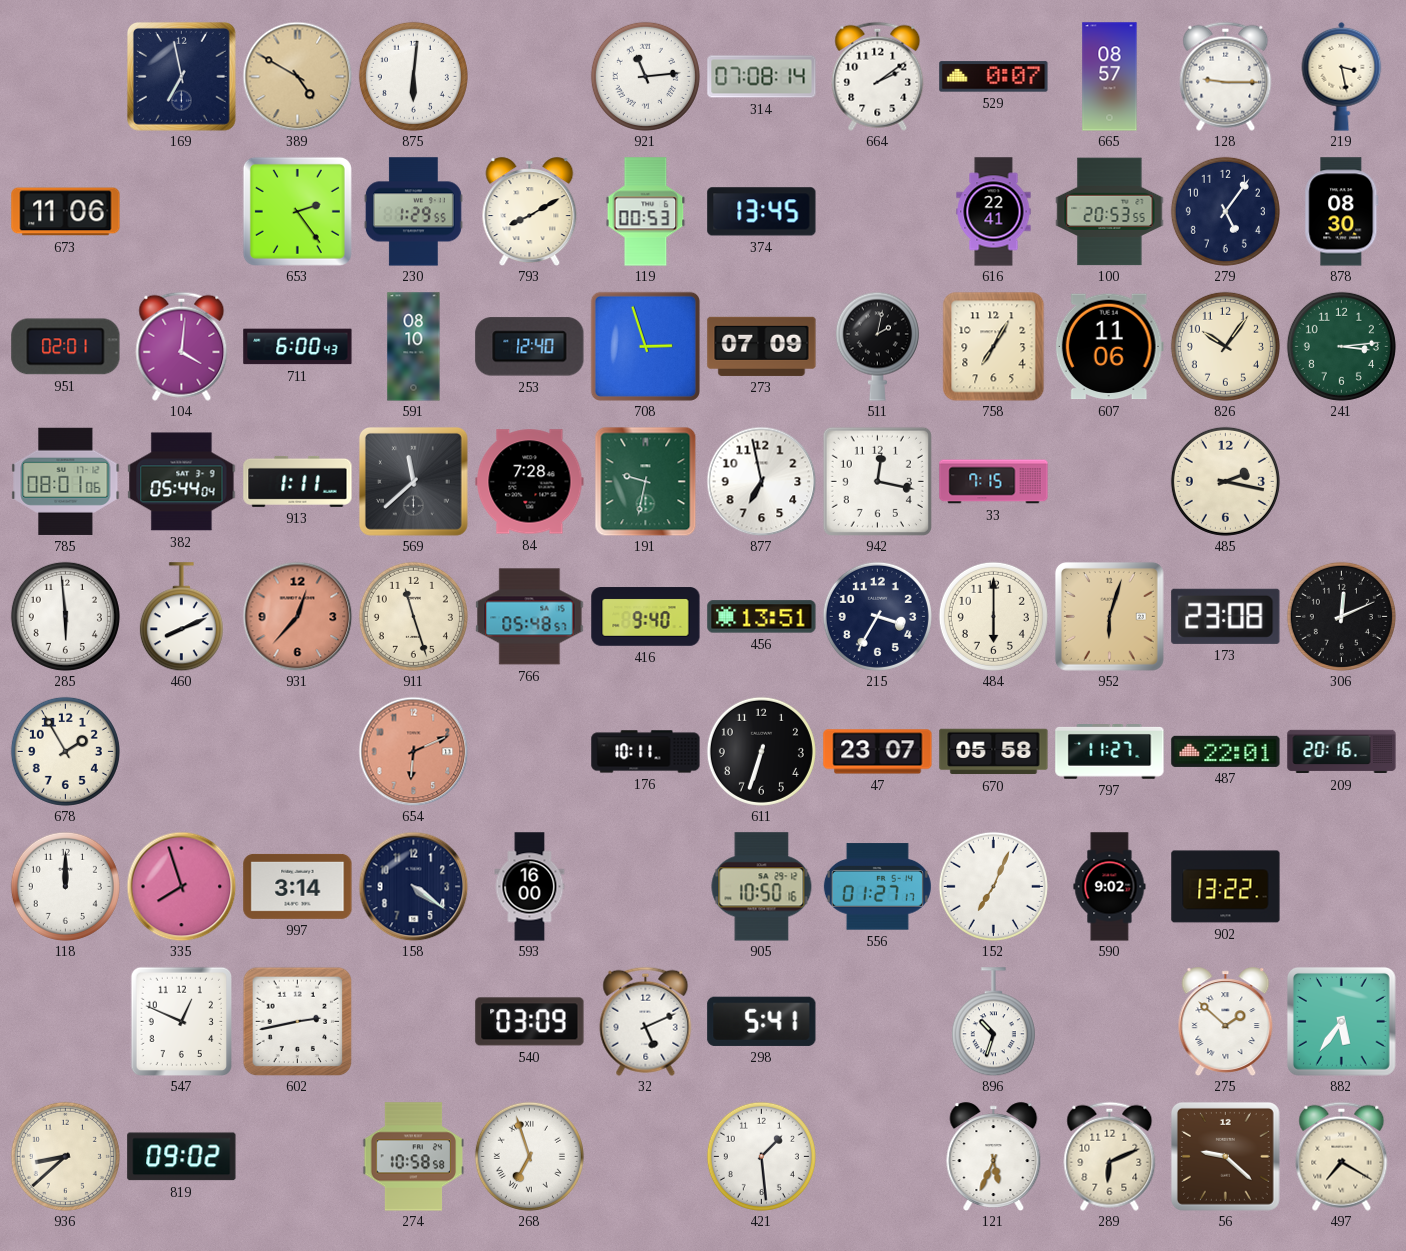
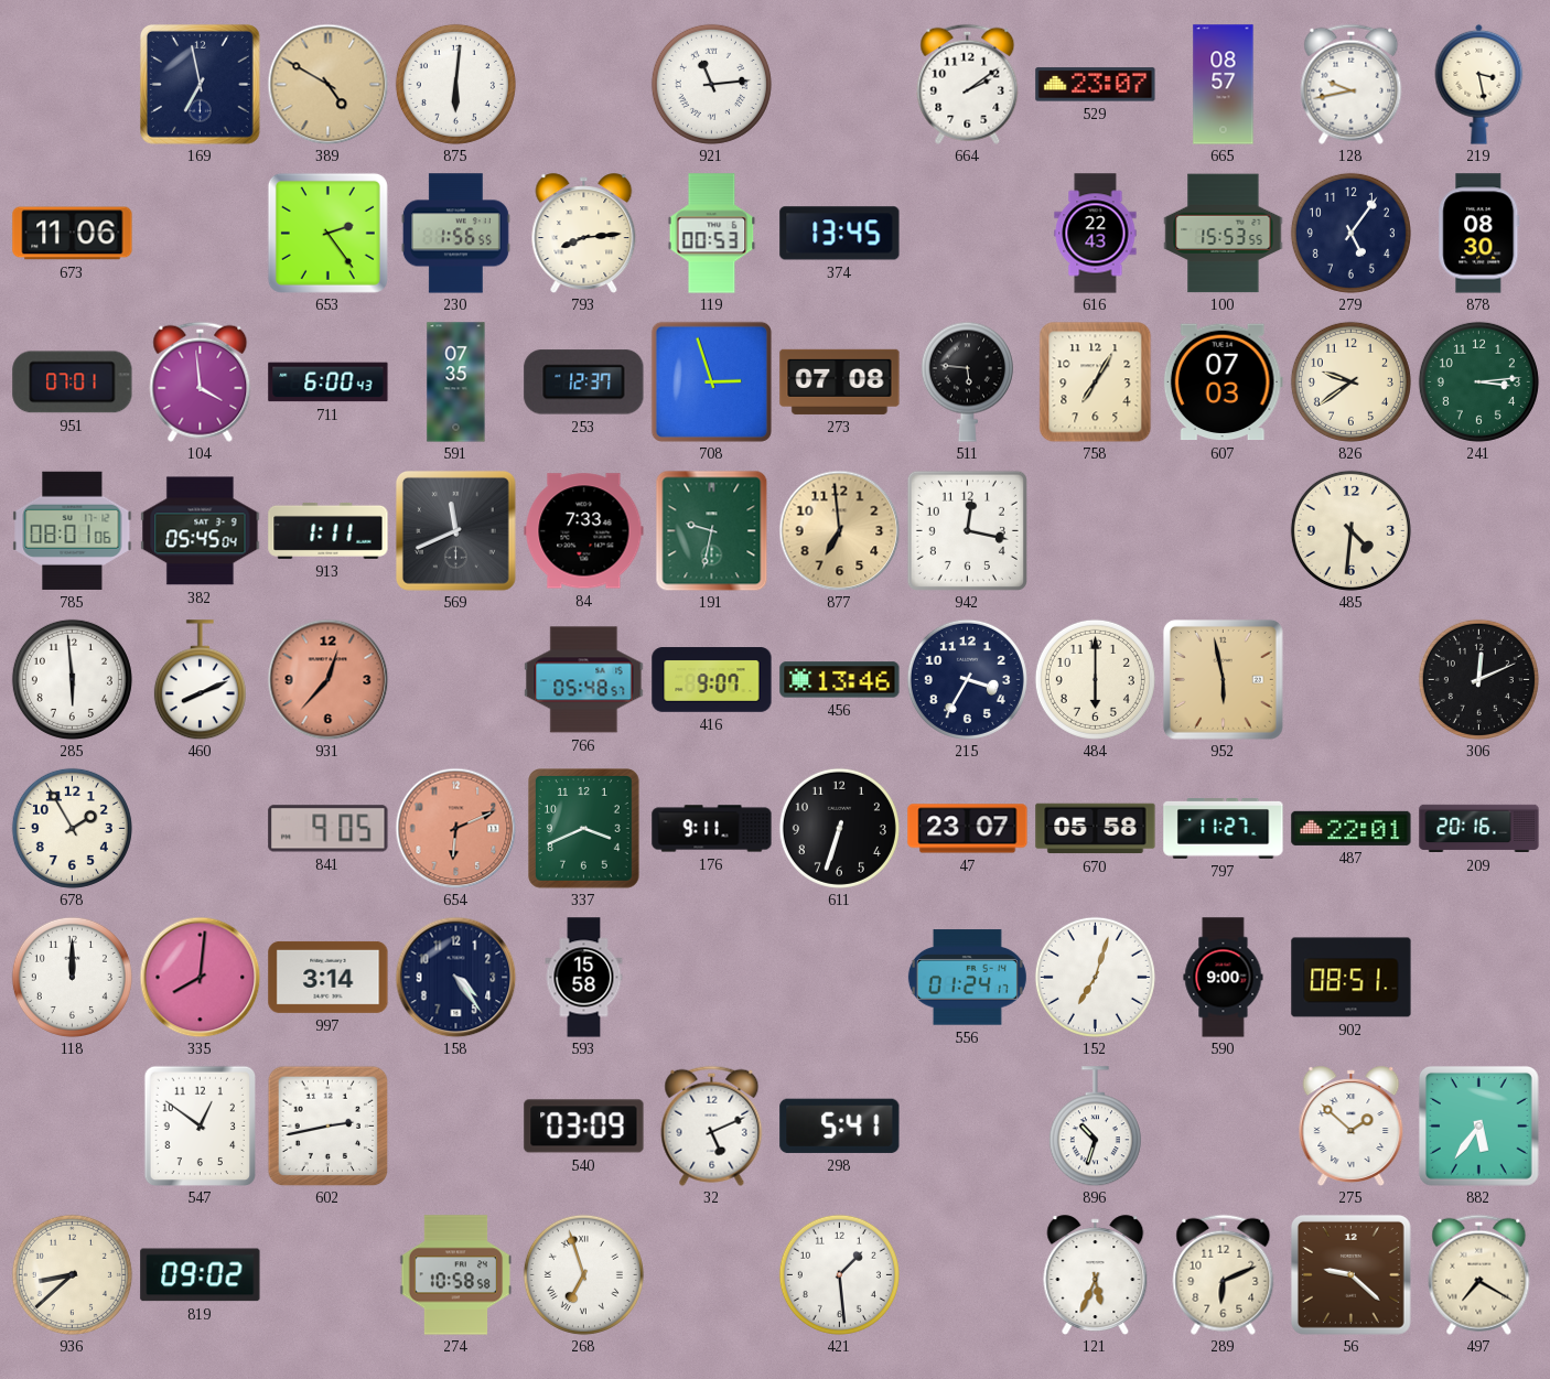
314: 07:08 -> none (762, 77)
529: 0:07 -> 23:07 (1096, 85)
128: 9:15 -> 9:43 (1352, 84)
230: 1:29 -> 1:56 (455, 234)
793: 8:10 -> 8:14 (584, 233)
616: 22:41 -> 22:43 (1096, 234)
100: 20:53 -> 15:53 (1224, 234)
951: 02:01 -> 07:01 (73, 383)
104: 4:01 -> 3:59 (201, 381)
591: 08:10 -> 07:35 (456, 383)
253: 12:40 -> 12:37 (584, 383)
273: 07:09 -> 07:08 (840, 381)
511: 2:02 -> 5:46 (967, 381)
607: 11:06 -> 07:03 (1223, 383)
826: 10:06 -> 9:39 (1350, 381)
382: 05:44 -> 05:45 (201, 531)
569: 11:38 -> 11:41 (455, 530)
84: 7:28 -> 7:33 (584, 531)
877: 6:58 -> 6:59 (839, 530)
877 dial: white -> champagne (839, 530)
33: 7:15 -> none (994, 482)
485: 2:17 -> 4:31 (1350, 530)
911: 11:27 -> none (413, 616)
416: 9:40 -> 9:07 (712, 680)
456: 13:51 -> 13:46 (840, 680)
952: 6:03 -> 5:58 (1223, 679)
173: 23:08 -> none (1226, 616)
841: none -> 9:05 (329, 829)
337: none -> 3:41 (584, 829)
176: 10:11 -> 9:11 (712, 829)
335: 7:57 -> 8:01 (200, 977)
158: 4:21 -> 4:24 (455, 977)
593: 16:00 -> 15:58 (584, 978)
905: 10:50 -> none (762, 887)
556: 01:27 -> 01:24 (967, 978)
152: 7:04 -> 7:03 (1095, 977)
590: 9:02 -> 9:00 (1224, 978)
902: 13:22 -> 08:51 (1352, 978)
547: 12:49 -> 12:51 (200, 1125)
